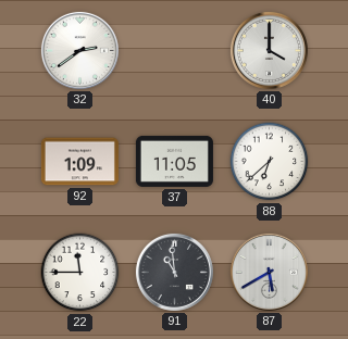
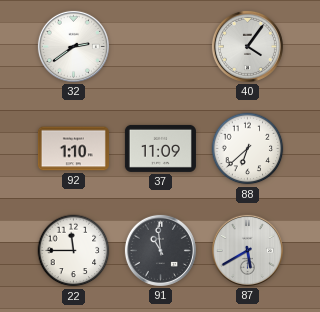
40: 4:00 -> 4:06 (247, 46)
92: 1:09 -> 1:10 (73, 149)
37: 11:05 -> 11:09 (160, 148)
